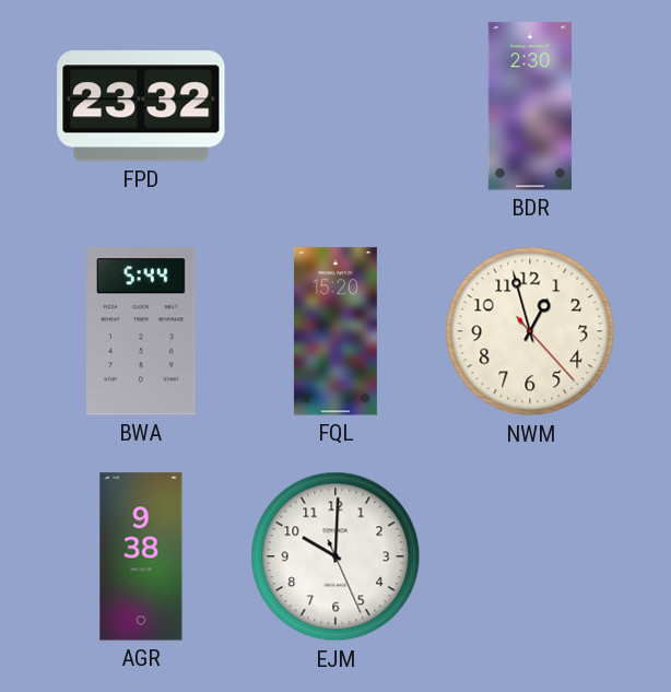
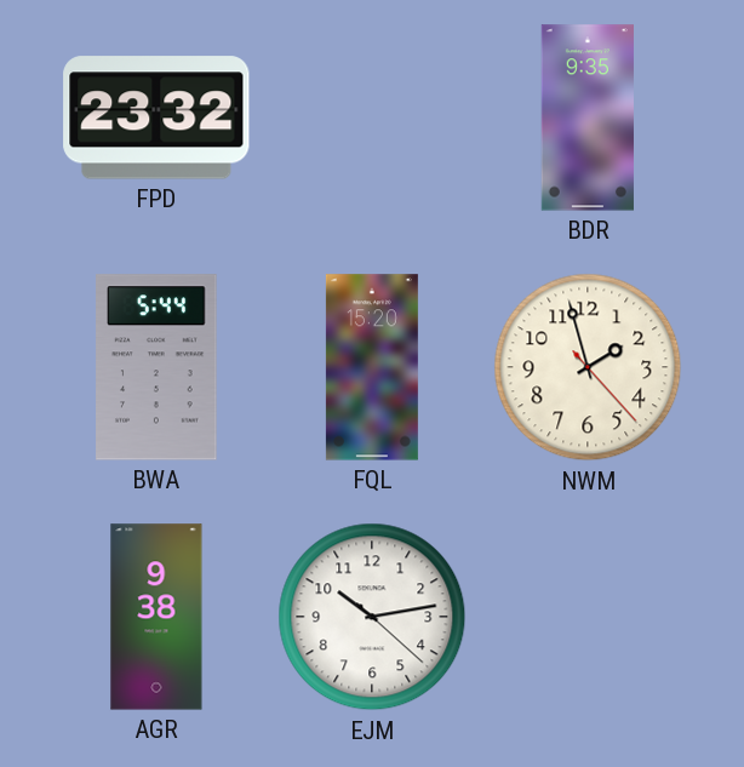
BDR: 2:30 -> 9:35 (588, 118)
NWM: 12:57 -> 1:57 (588, 367)
EJM: 10:00 -> 10:13 (372, 617)
